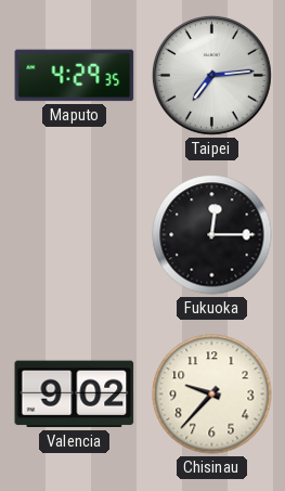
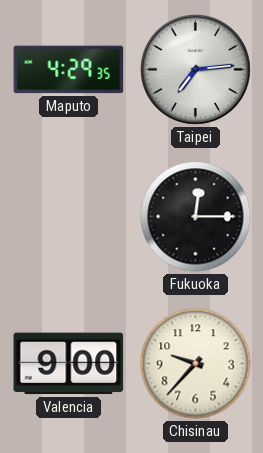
Valencia: 9:02 -> 9:00 (69, 364)
